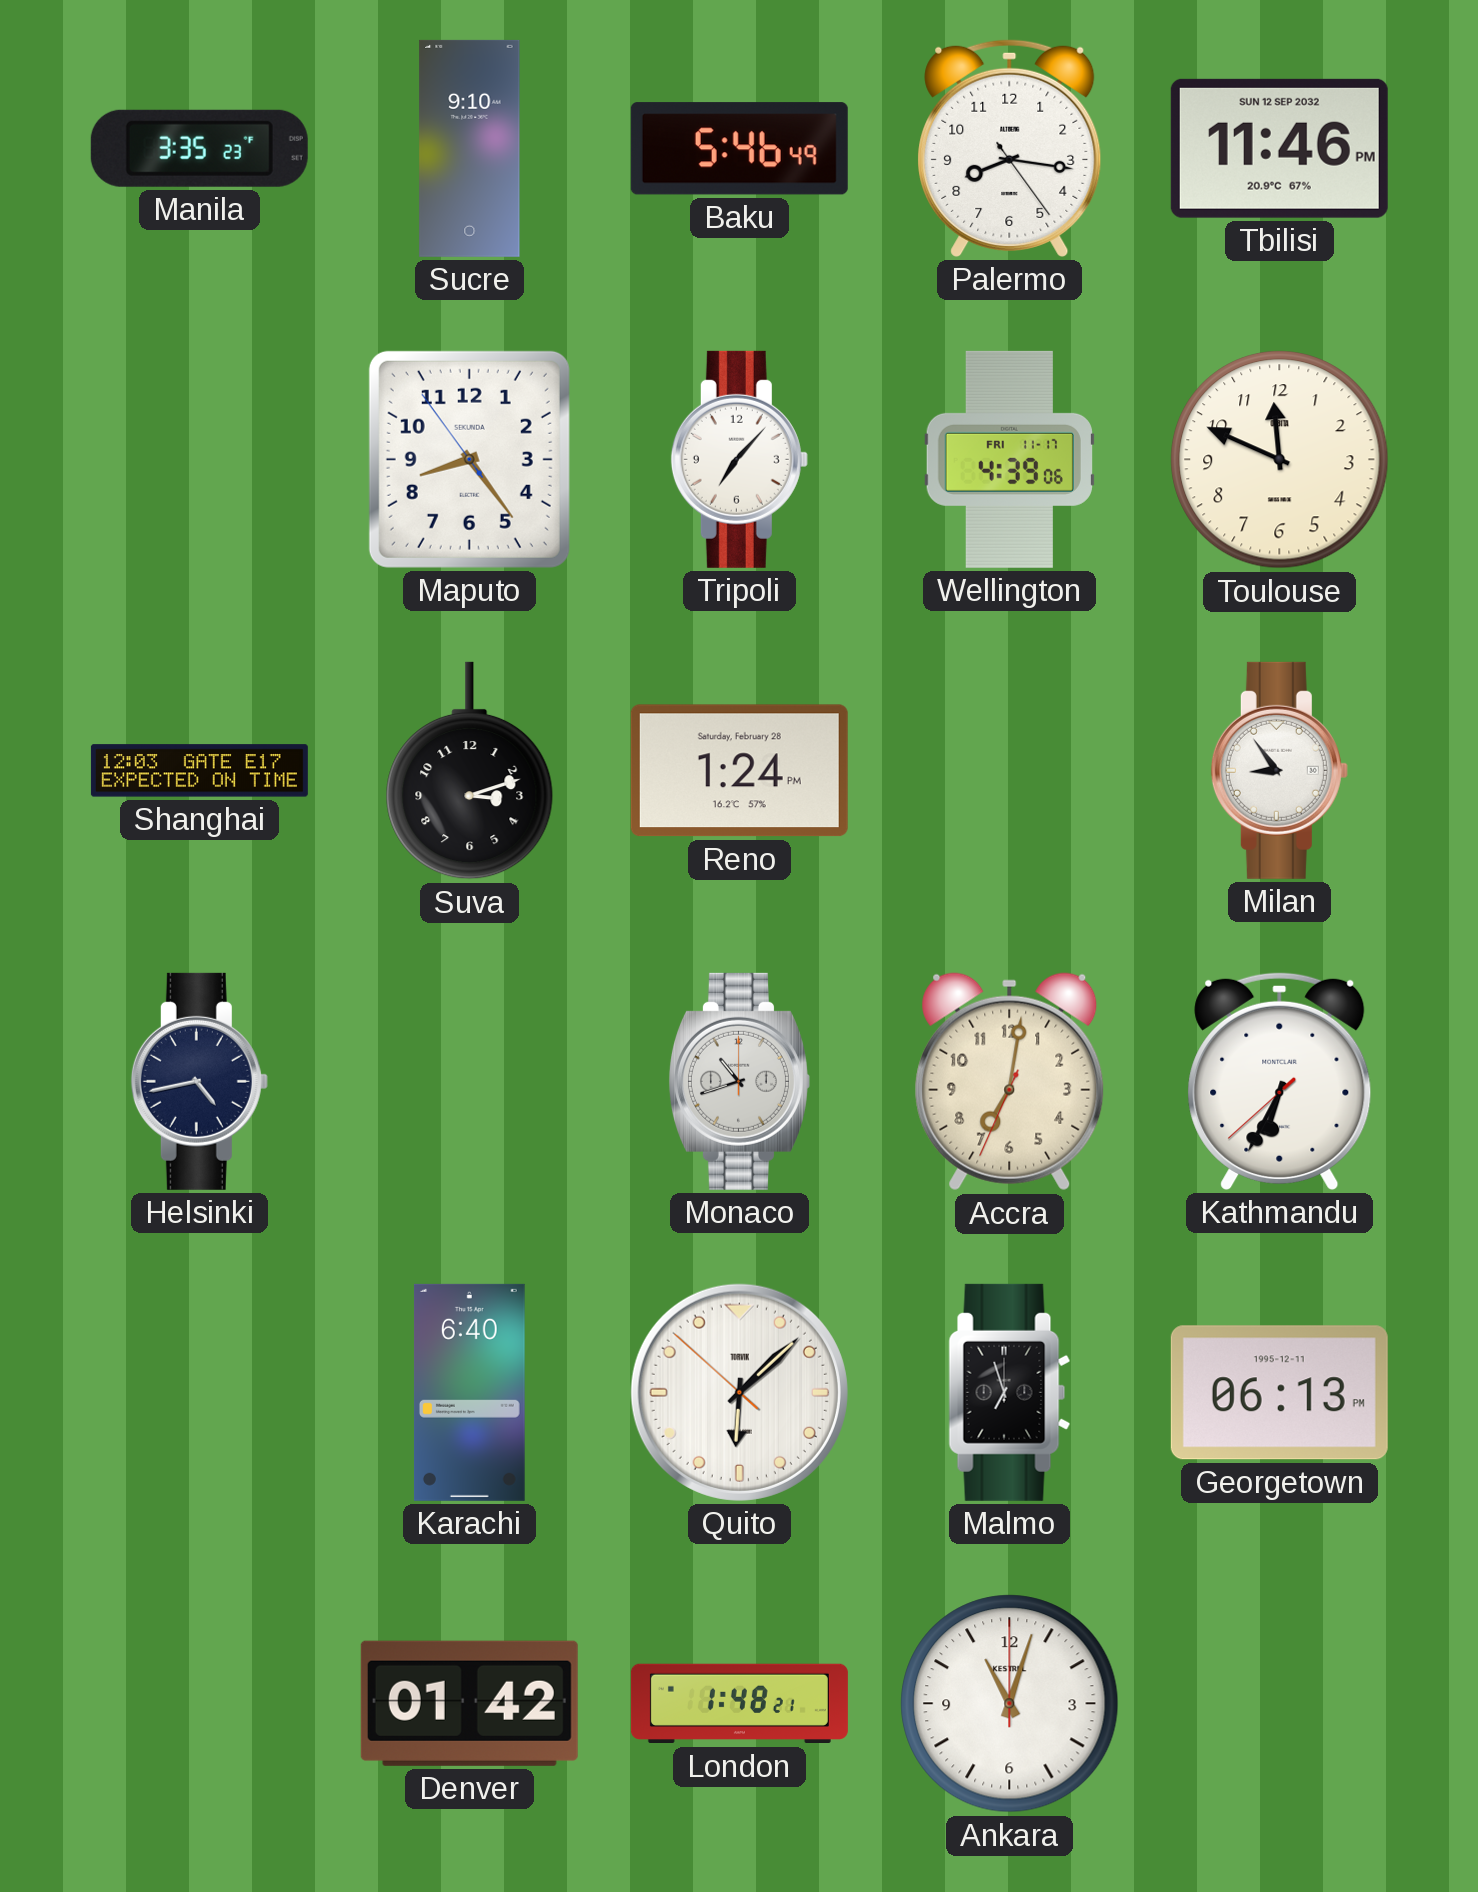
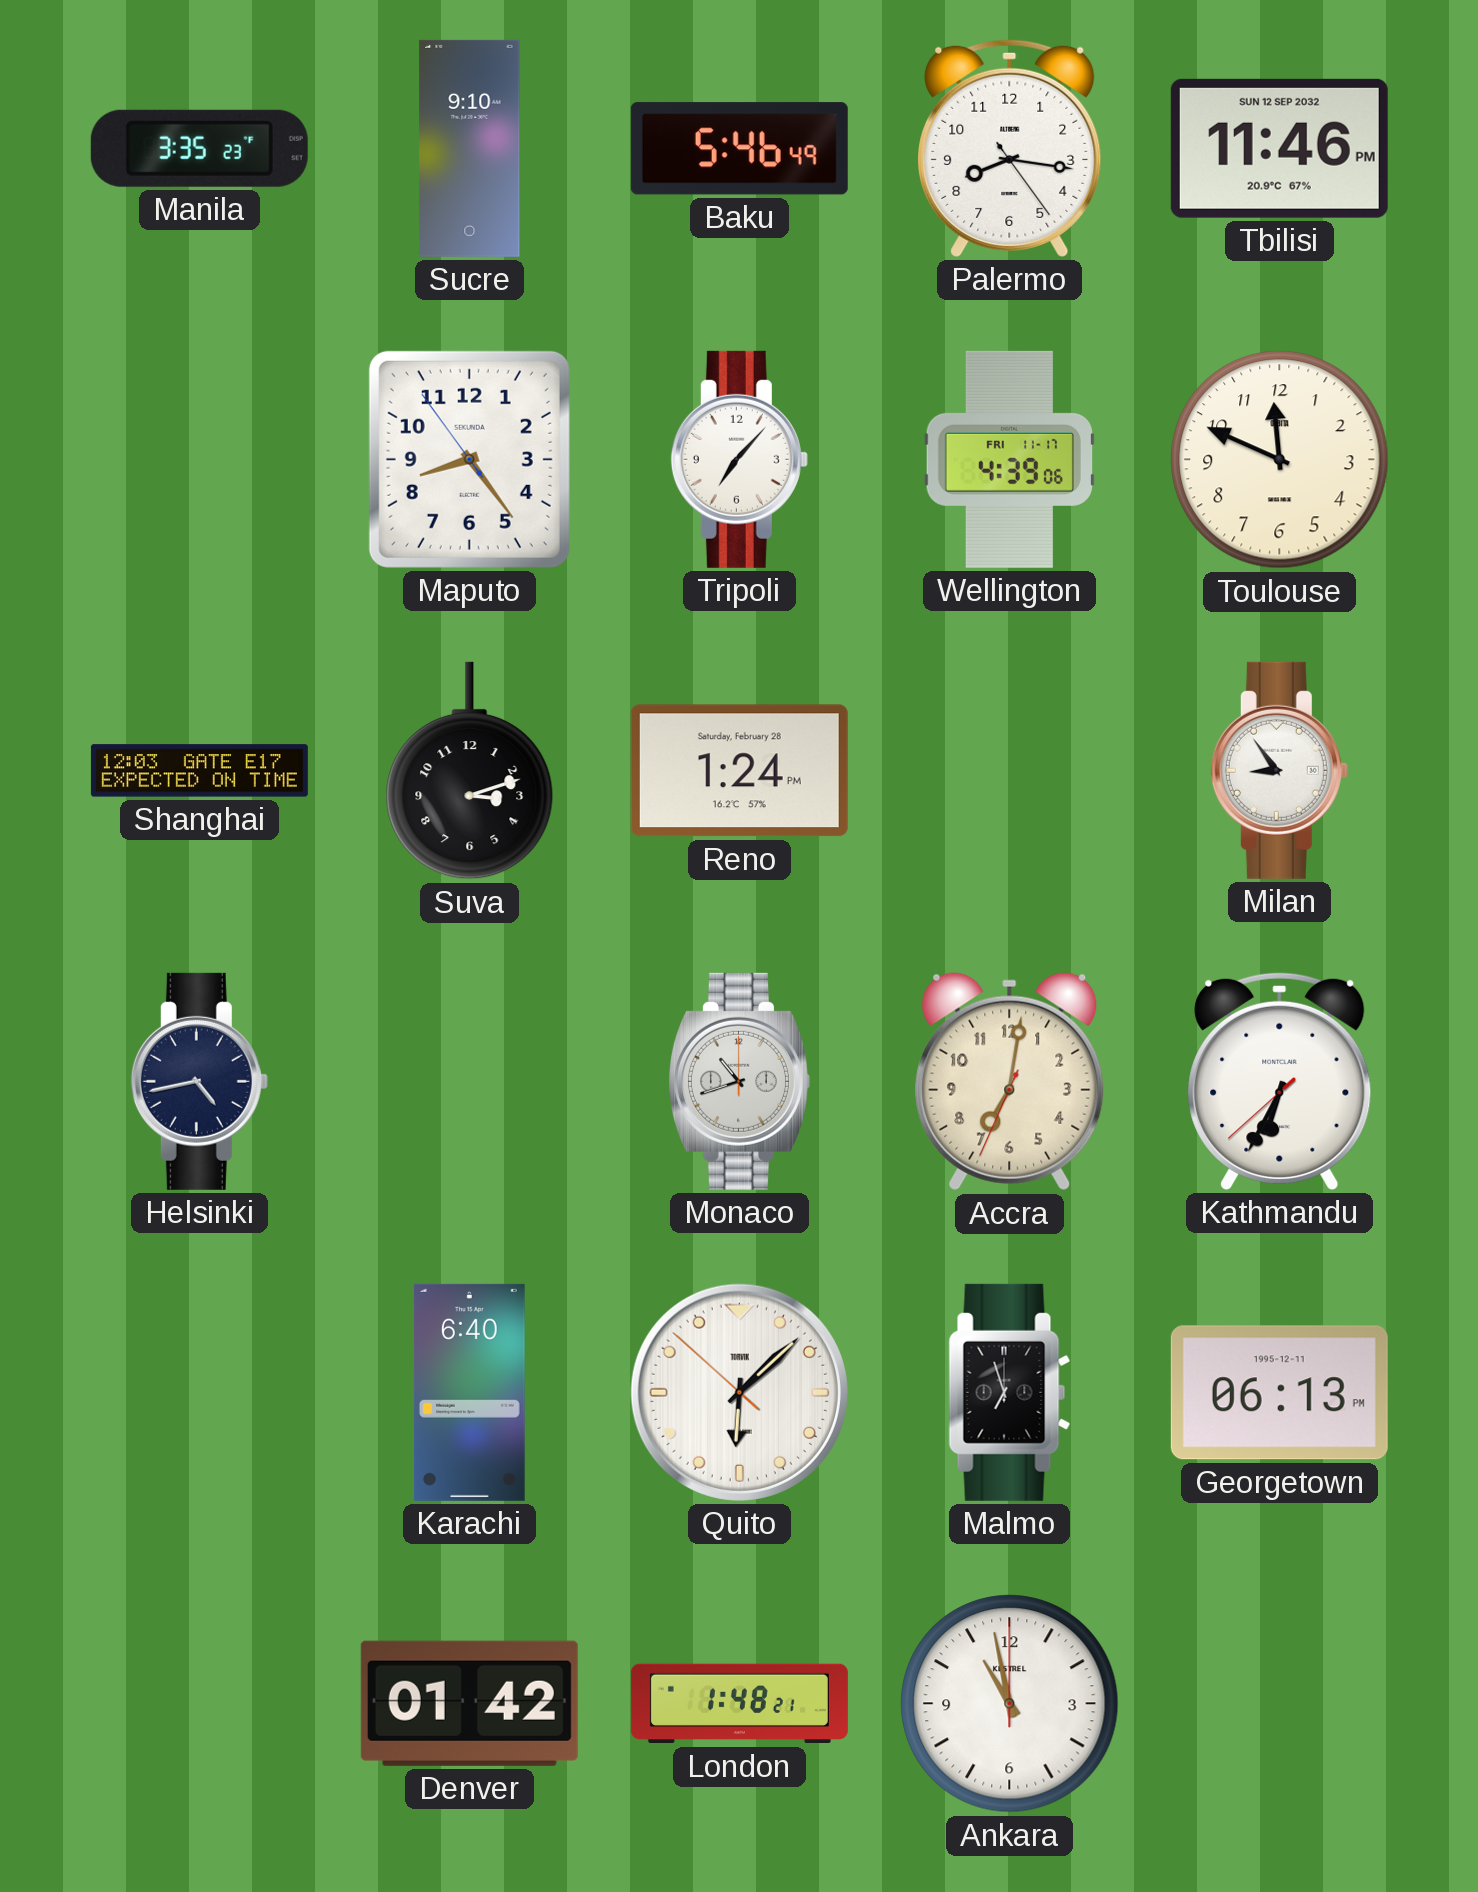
Ankara: 11:03 -> 10:58 (1010, 1704)
